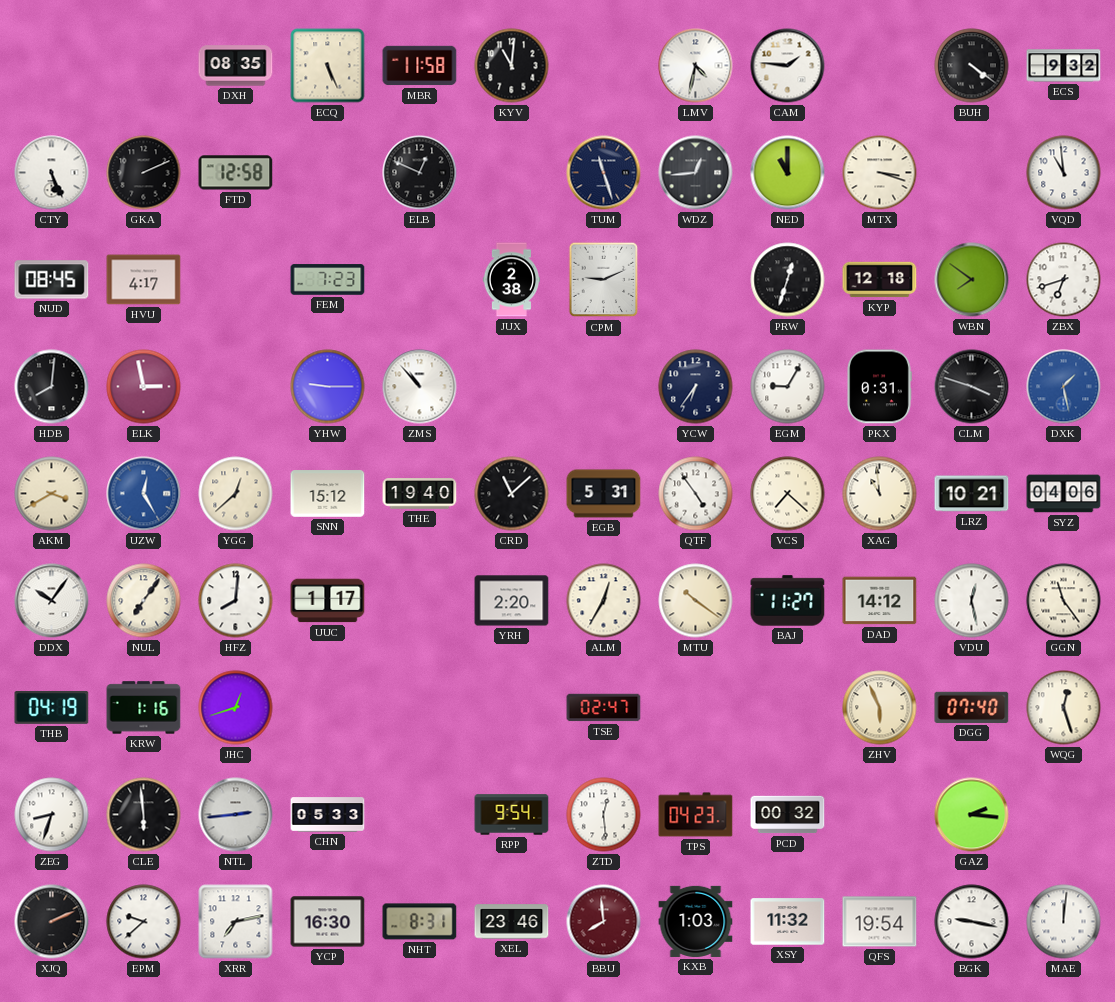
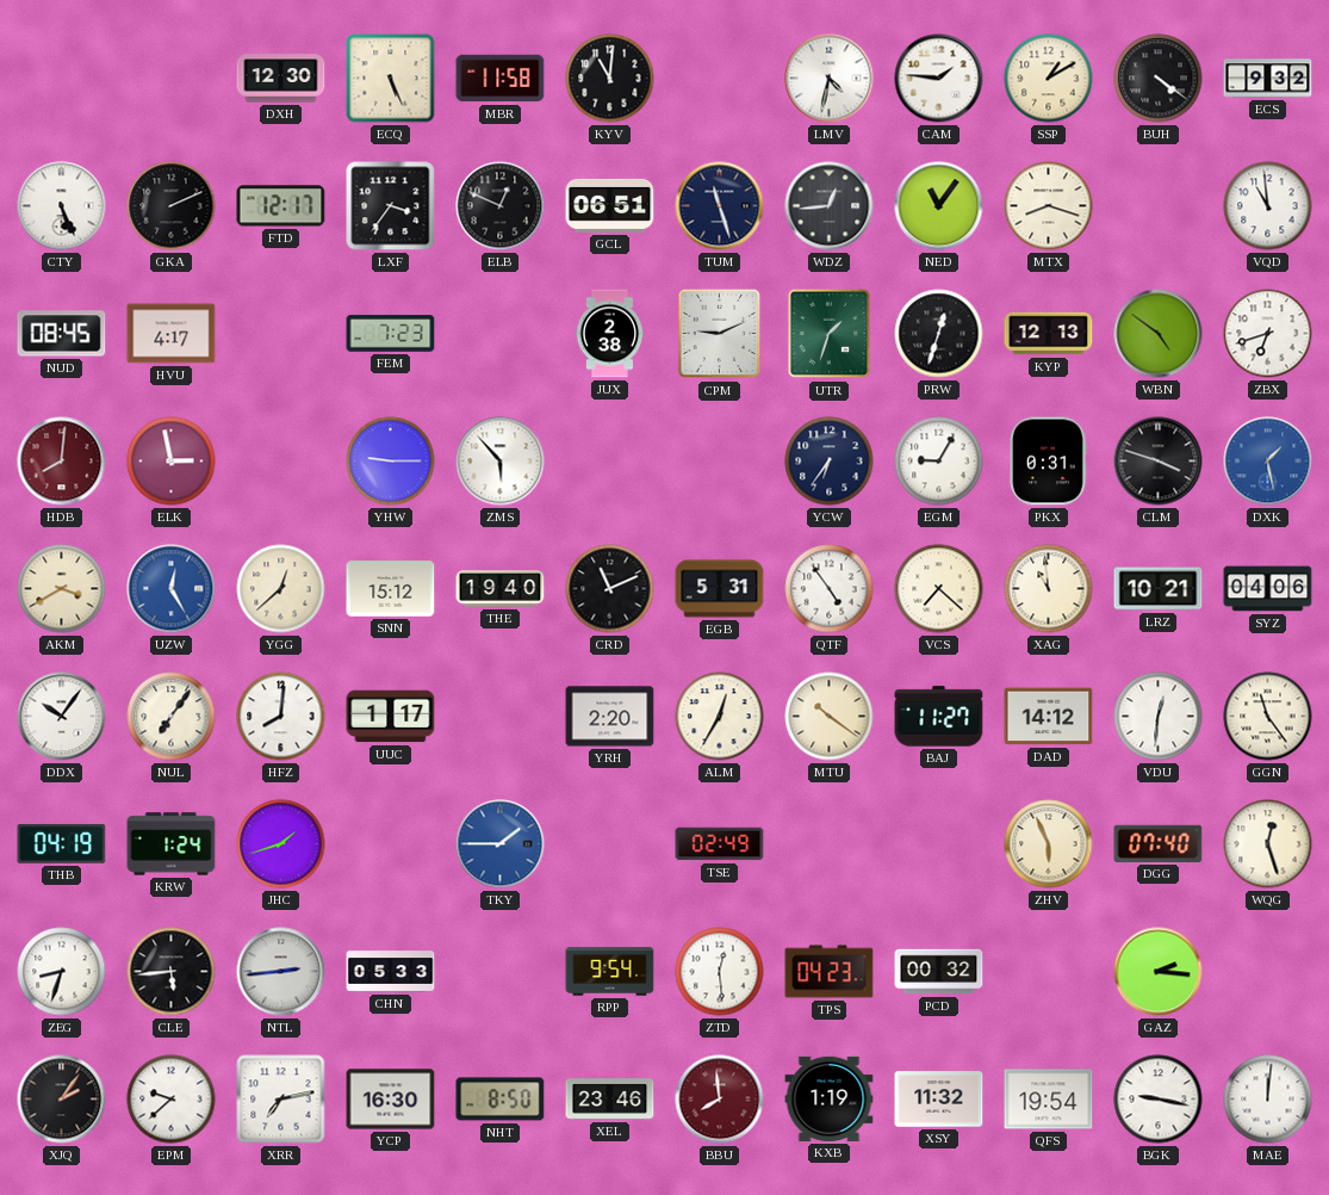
DXH: 08:35 -> 12:30 (281, 79)
SSP: none -> 1:10 (1049, 79)
FTD: 12:58 -> 12:17 (281, 206)
LXF: none -> 3:36 (391, 206)
GCL: none -> 06:51 (610, 205)
NED: 11:00 -> 11:06 (939, 206)
MTX: 3:18 -> 8:18 (1049, 206)
UTR: none -> 1:33 (830, 334)
KYP: 12:18 -> 12:13 (1049, 334)
WBN: 7:51 -> 4:51 (1159, 334)
HDB dial: black -> burgundy (62, 462)
ZMS: 10:53 -> 5:53 (501, 462)
CRD: 11:08 -> 11:11 (610, 589)
VDU: 12:28 -> 12:31 (1159, 717)
KRW: 1:16 -> 1:24 (172, 844)
JHC: 12:42 -> 1:42 (281, 844)
TKY: none -> 1:45 (501, 844)
TSE: 02:47 -> 02:49 (720, 844)
CLE: 5:59 -> 5:44 (172, 972)
XJQ: 2:11 -> 2:06 (62, 1100)
NHT: 8:31 -> 8:50 (501, 1100)
KXB: 1:03 -> 1:19 (830, 1098)
